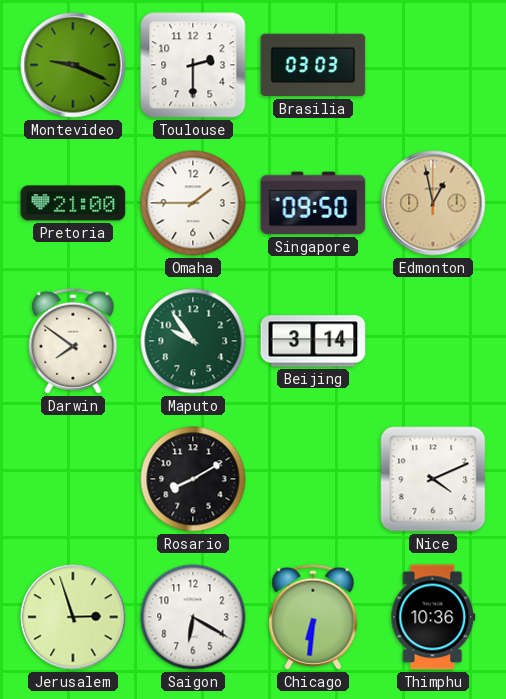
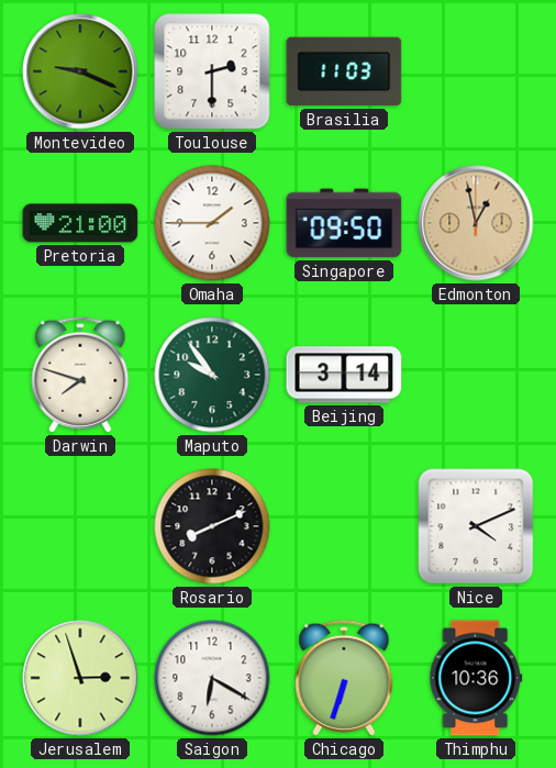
Brasilia: 03:03 -> 11:03 (344, 71)
Darwin: 7:51 -> 7:48 (80, 375)
Rosario: 8:10 -> 8:11 (212, 526)
Chicago: 6:31 -> 6:33 (344, 678)
